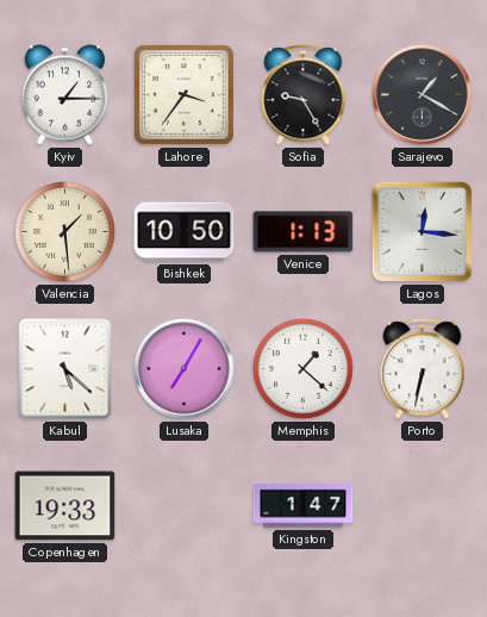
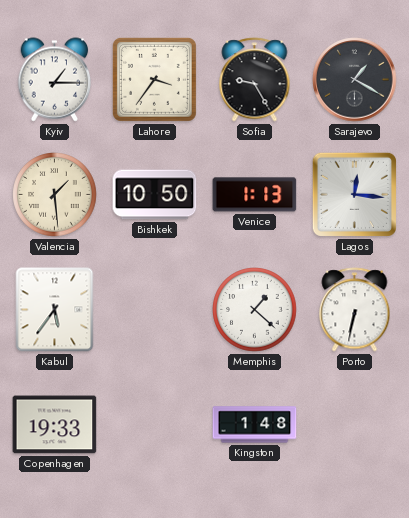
Kabul: 5:22 -> 5:36 (55, 310)
Lusaka: 7:05 -> none (185, 369)
Kingston: 1:47 -> 1:48 (255, 425)
